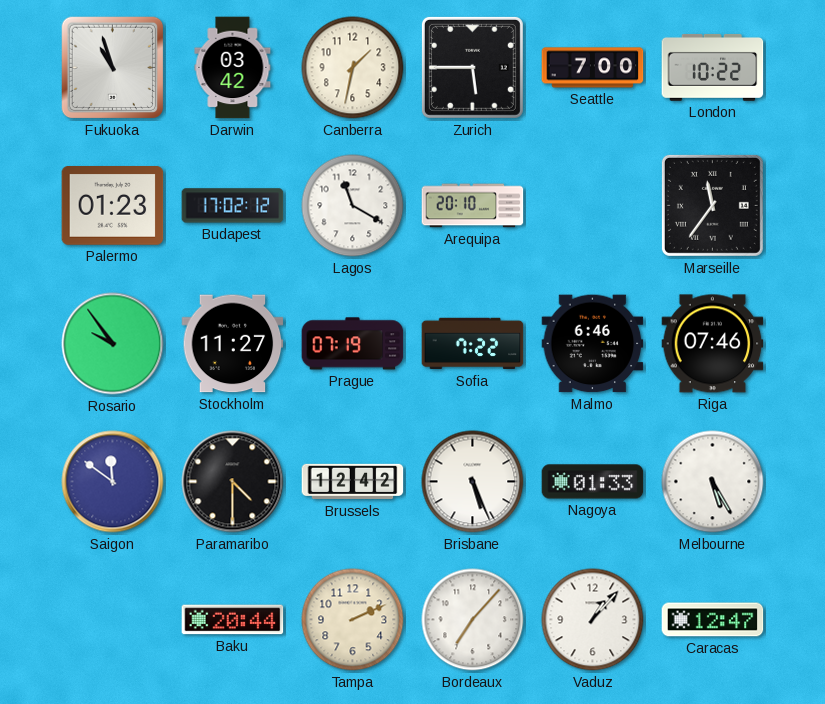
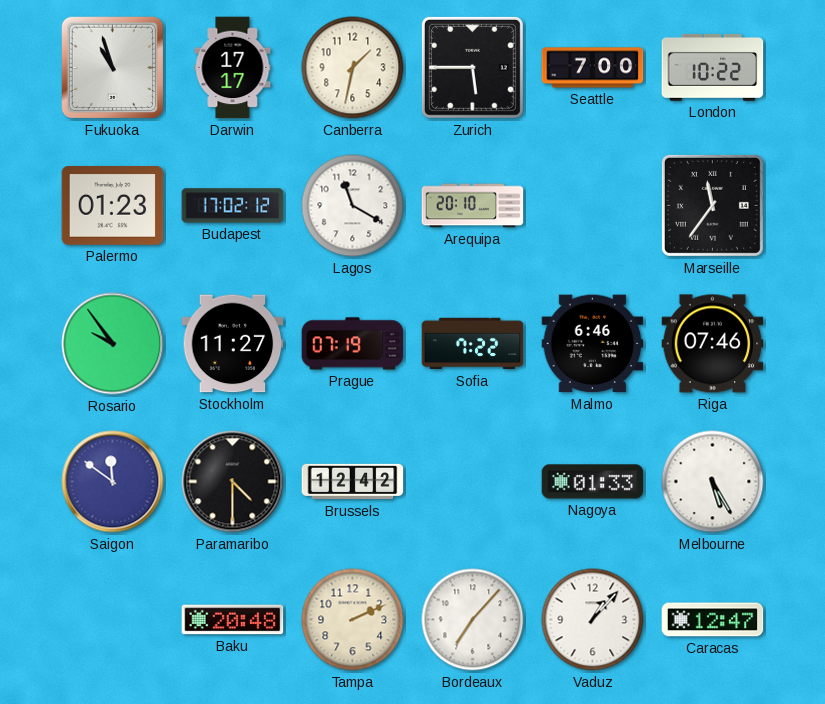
Darwin: 03:42 -> 17:17 (233, 68)
Brisbane: 5:26 -> none (473, 482)
Baku: 20:44 -> 20:48 (233, 620)
